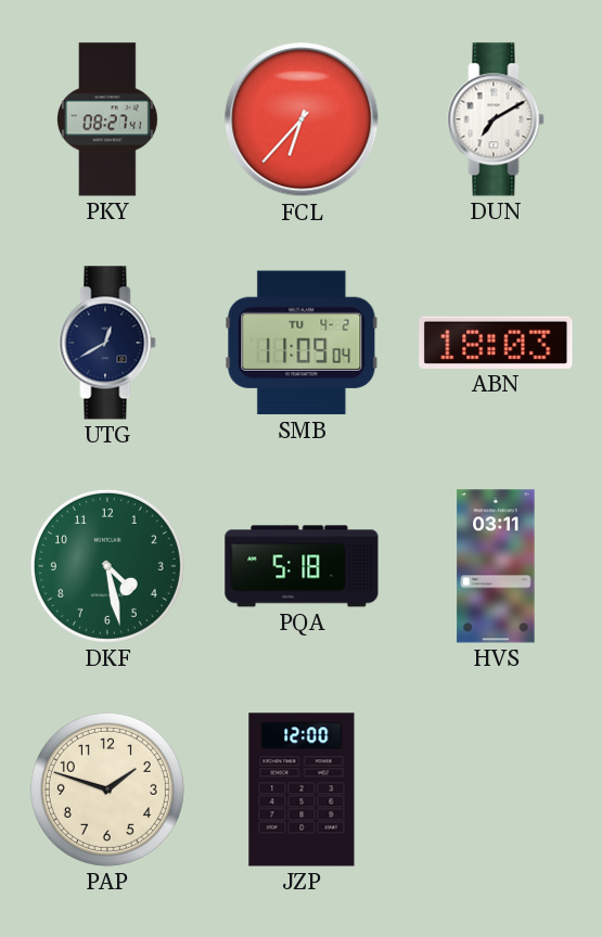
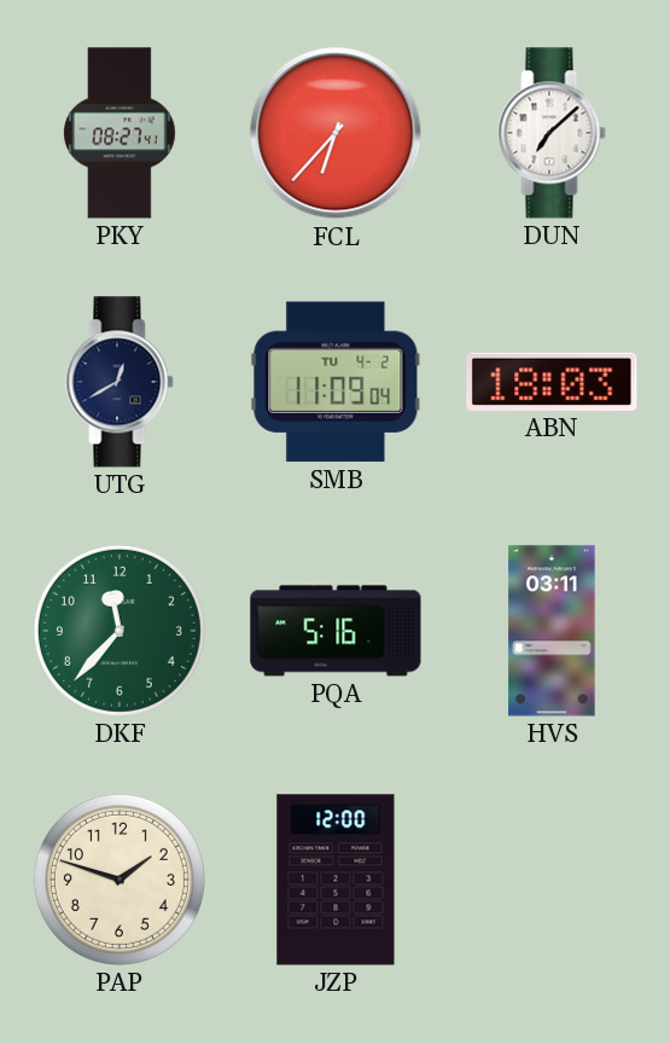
DUN: 7:10 -> 7:08 (552, 133)
DKF: 4:28 -> 11:37 (120, 631)
PQA: 5:18 -> 5:16 (336, 631)
